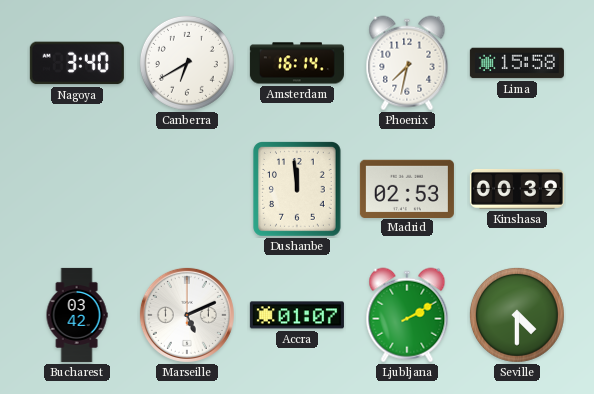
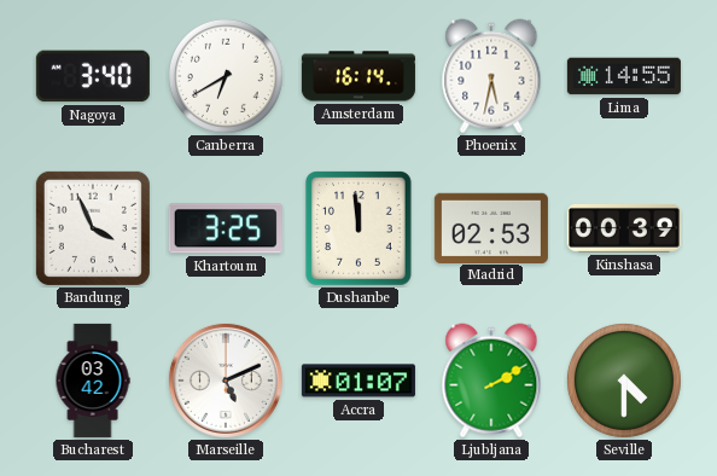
Phoenix: 7:32 -> 5:32 (491, 76)
Lima: 15:58 -> 14:55 (624, 76)
Bandung: none -> 3:56 (93, 228)
Khartoum: none -> 3:25 (226, 228)
